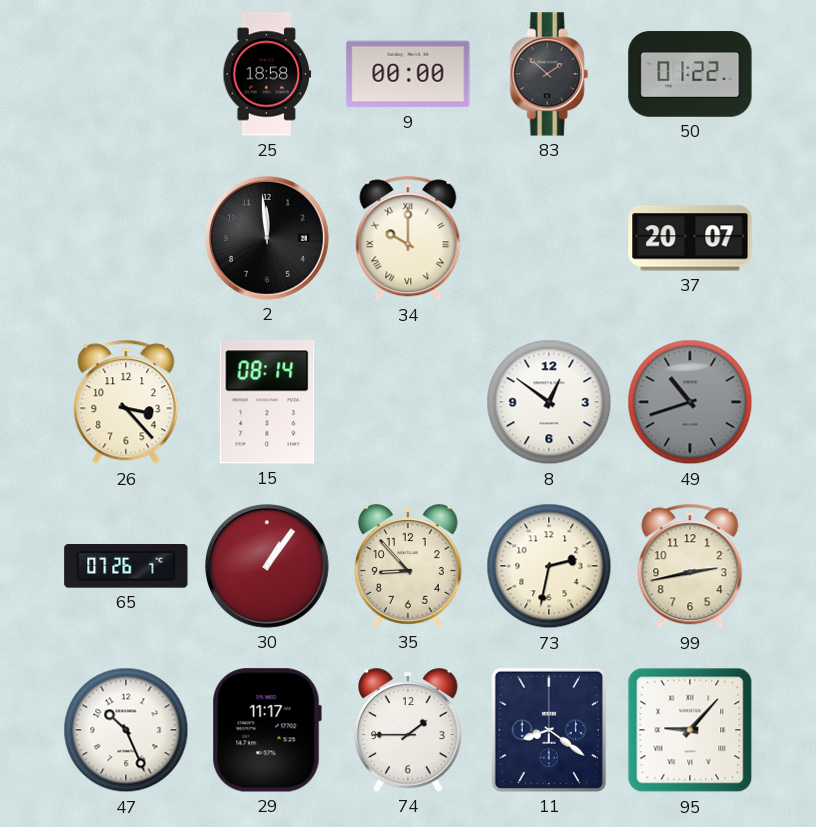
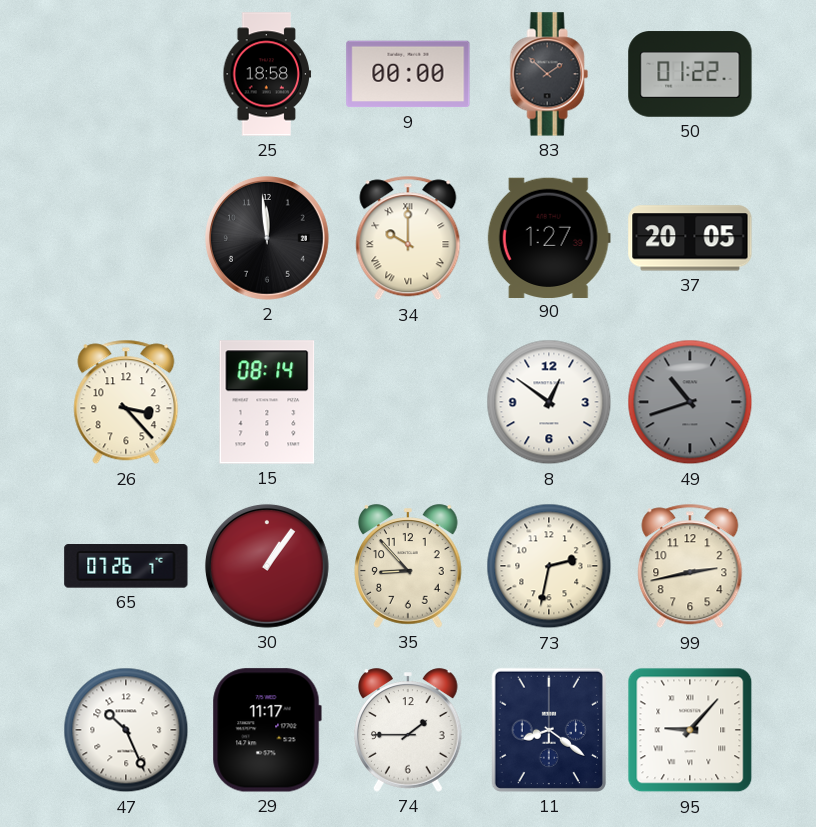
90: none -> 1:27 (549, 237)
37: 20:07 -> 20:05 (690, 238)
